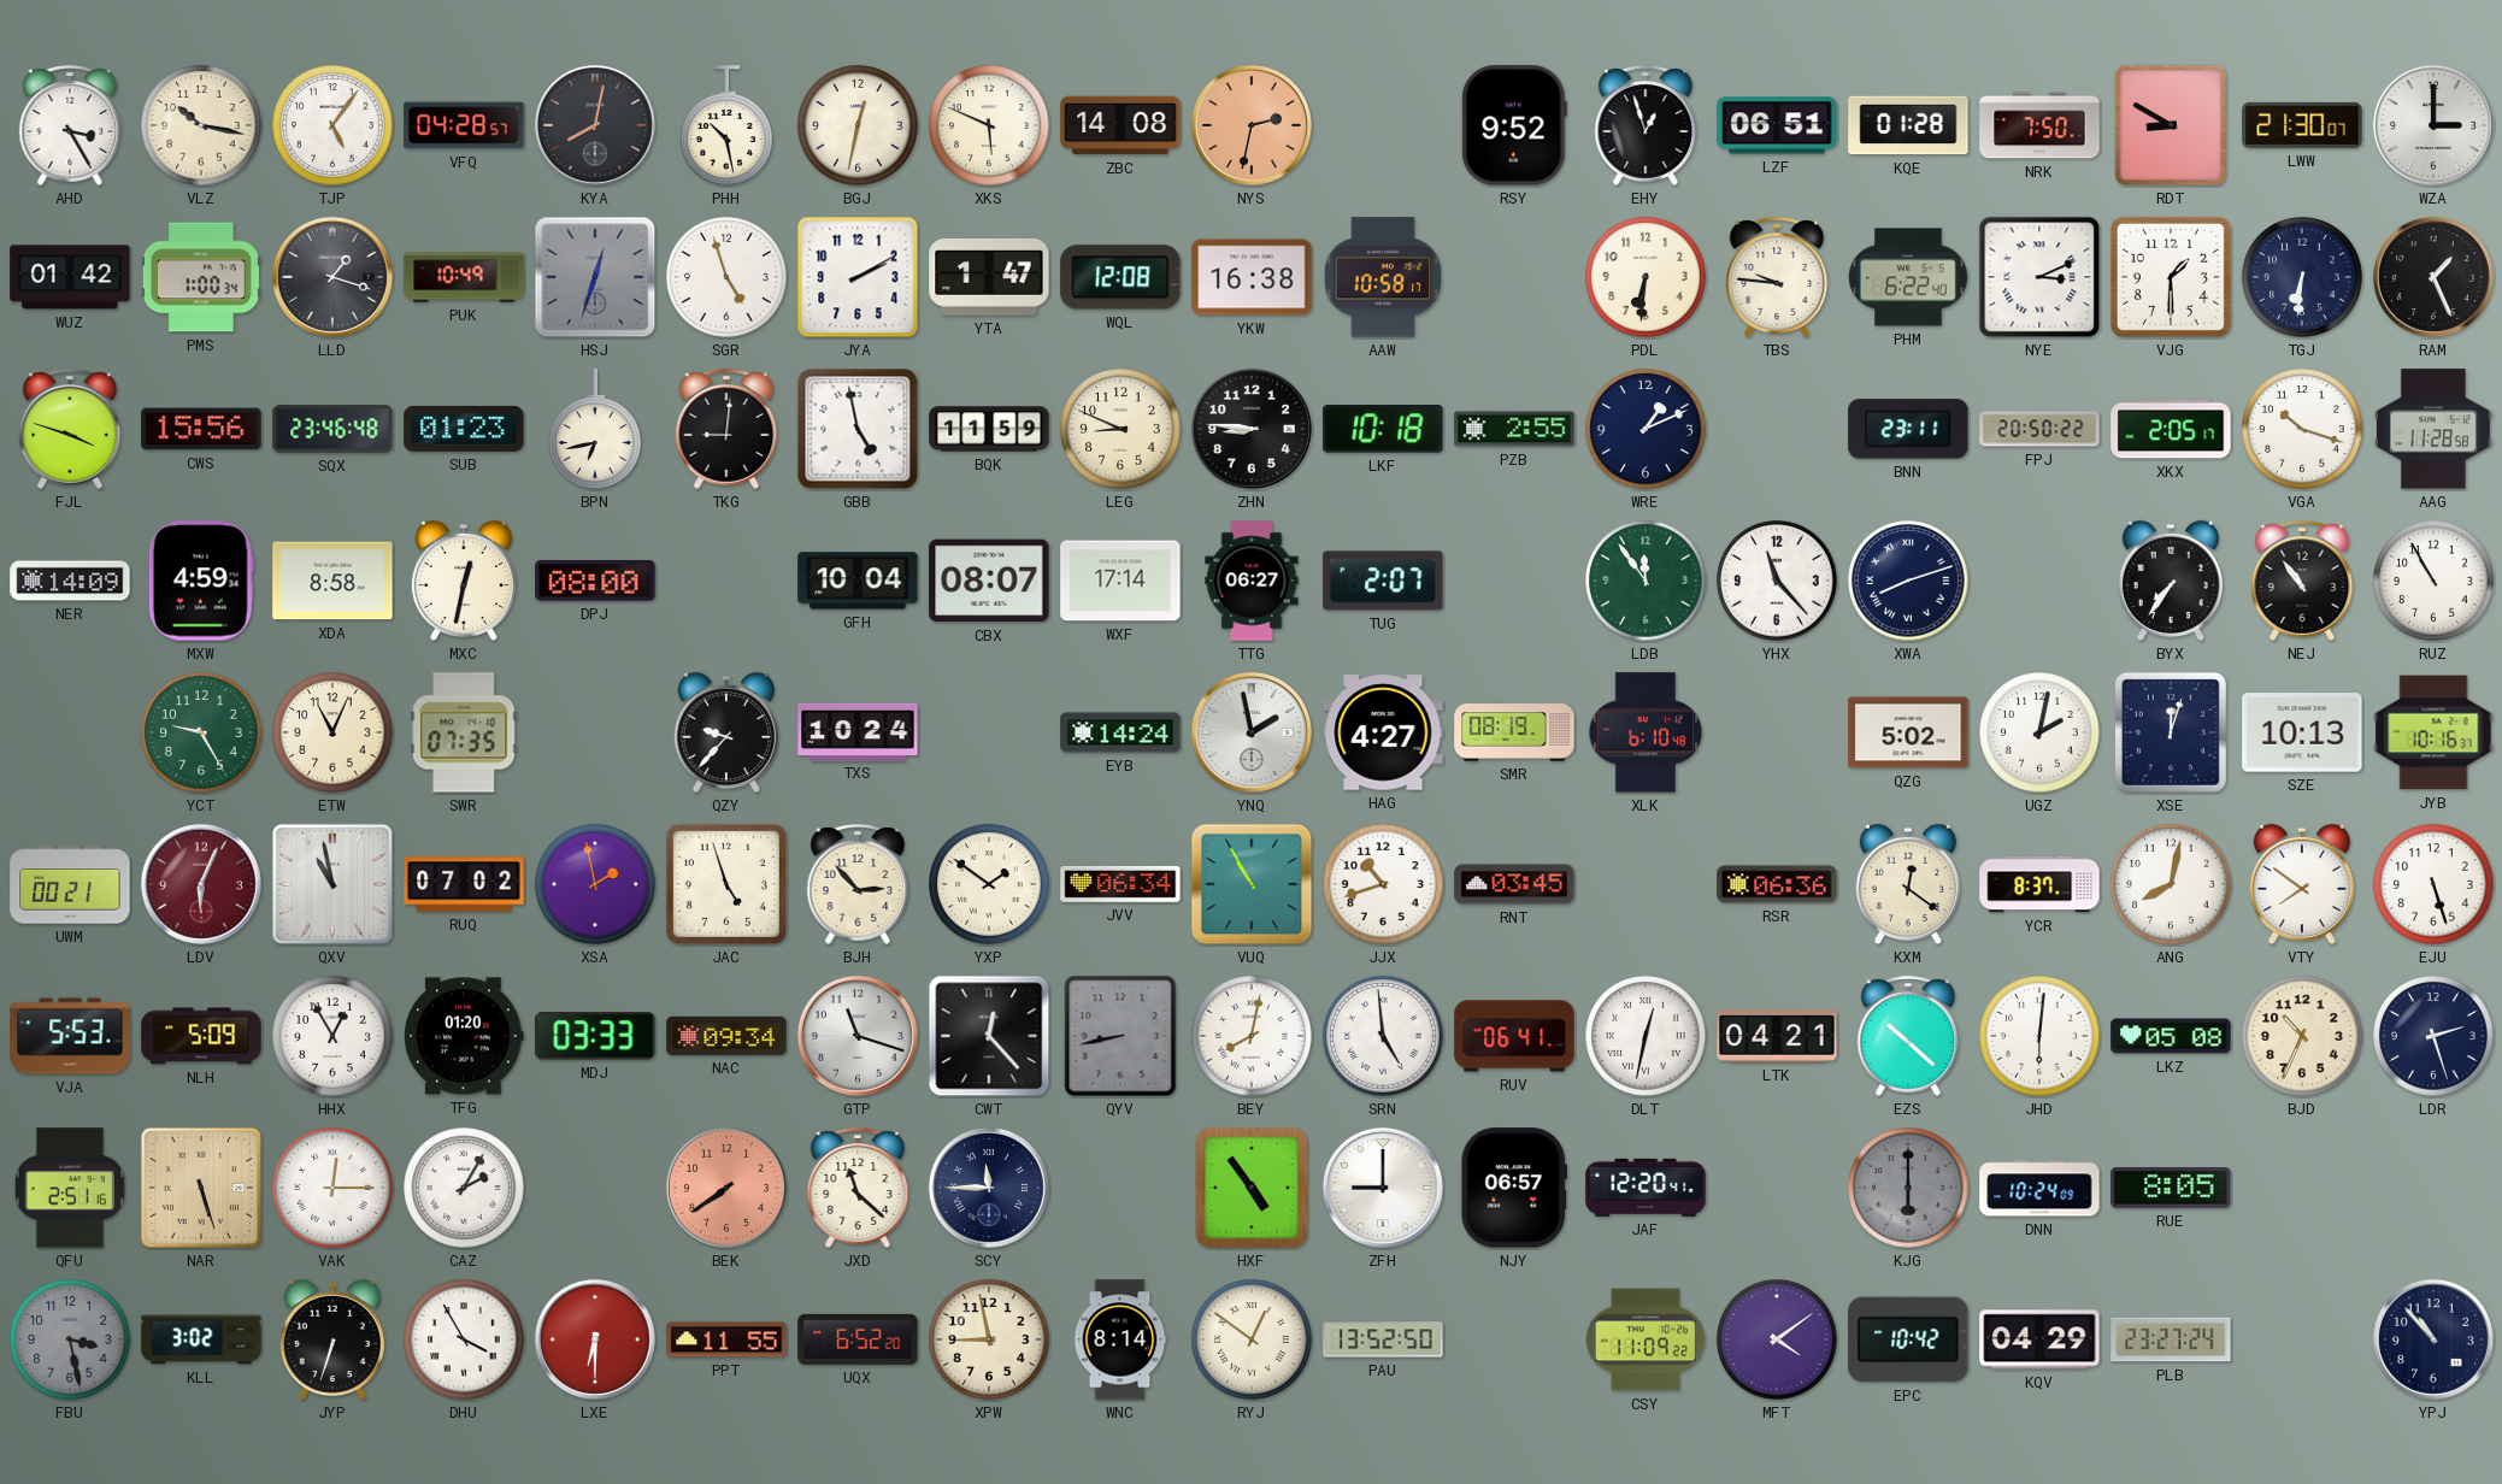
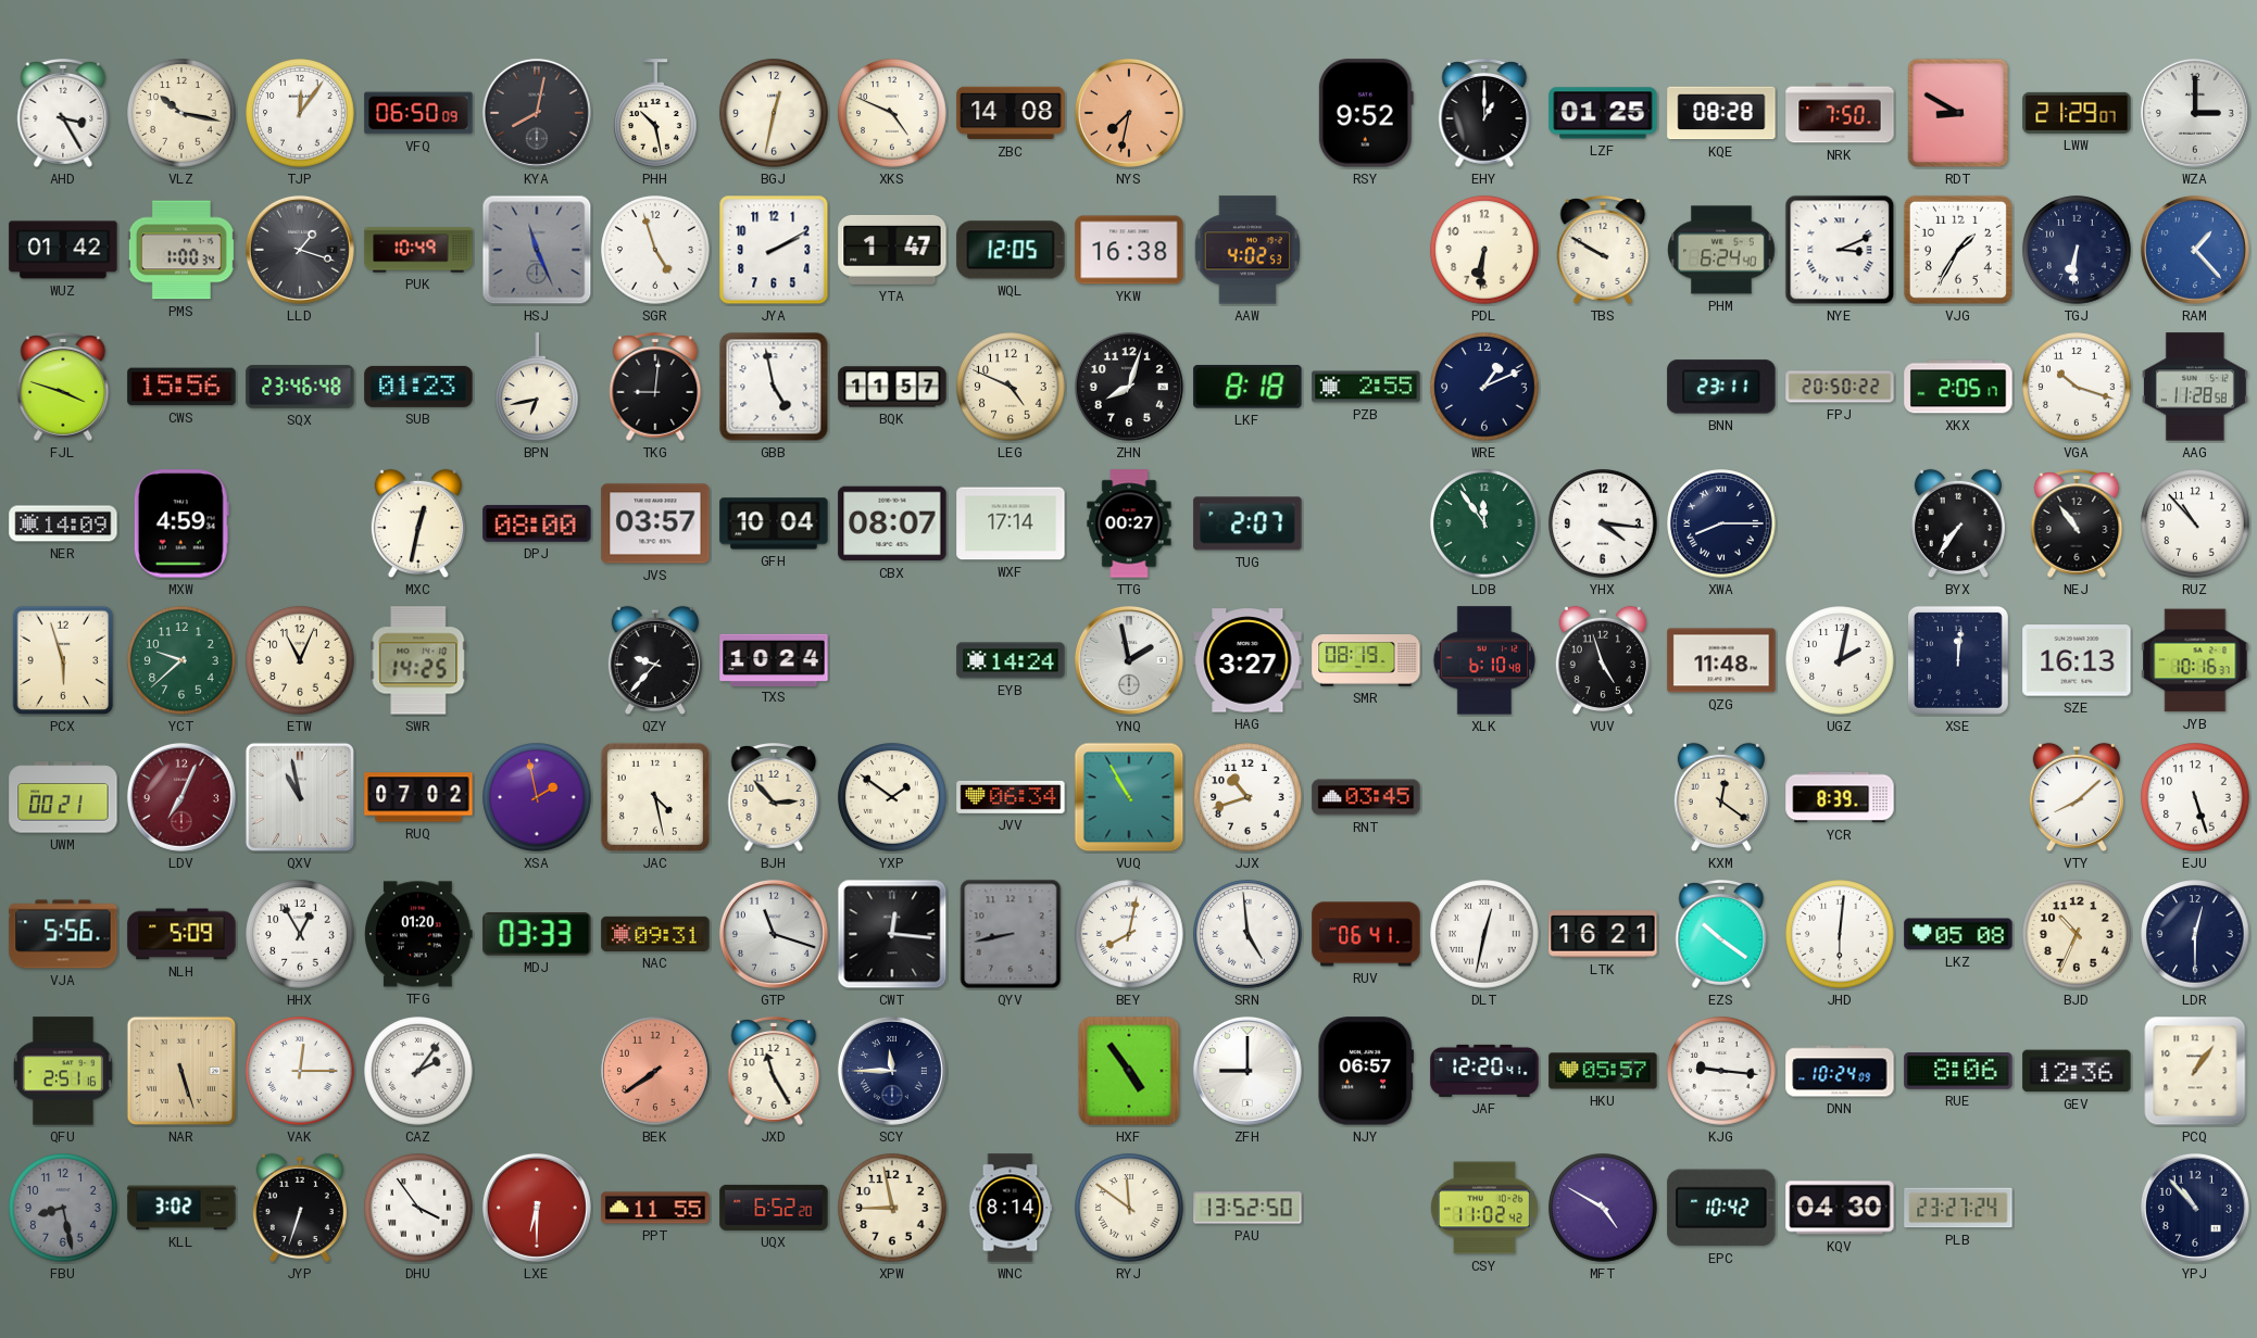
TJP: 5:06 -> 12:06 (300, 113)
VFQ: 04:28 -> 06:50 (418, 113)
XKS: 5:49 -> 4:49 (892, 113)
NYS: 2:32 -> 7:32 (1129, 113)
EHY: 12:57 -> 1:00 (1484, 113)
LZF: 06:51 -> 01:25 (1603, 113)
KQE: 01:28 -> 08:28 (1721, 113)
LWW: 21:30 -> 21:29 (2077, 113)
HSJ: 12:33 -> 11:26 (537, 250)
WQL: 12:08 -> 12:05 (1011, 250)
AAW: 10:58 -> 4:02 (1247, 250)
TBS: 9:46 -> 9:50 (1603, 250)
PHM: 6:22 -> 6:24 (1721, 250)
VJG: 1:30 -> 1:35 (1958, 250)
RAM: 1:26 -> 1:23 (2195, 250)
RAM dial: black -> blue (2195, 250)
BQK: 11:59 -> 11:57 (892, 387)
LEG: 8:49 -> 4:49 (1011, 387)
ZHN: 8:46 -> 8:03 (1129, 387)
LKF: 10:18 -> 8:18 (1247, 387)
XDA: 8:58 -> none (332, 581)
JVS: none -> 03:57 (655, 523)
TTG: 06:27 -> 00:27 (1129, 523)
YHX: 11:23 -> 4:16 (1603, 523)
XWA: 8:12 -> 8:15 (1721, 523)
RUZ: 10:55 -> 10:53 (2195, 523)
PCX: none -> 5:57 (63, 660)
YCT: 9:25 -> 9:38 (181, 660)
SWR: 07:35 -> 14:25 (418, 660)
HAG: 4:27 -> 3:27 (1247, 660)
VUV: none -> 4:57 (1603, 660)
QZG: 5:02 -> 11:48 (1721, 660)
XSE: 12:03 -> 12:01 (1958, 660)
SZE: 10:13 -> 16:13 (2077, 660)
LDV: 6:04 -> 7:04 (181, 797)
JAC: 4:57 -> 4:28 (655, 797)
RSR: 06:36 -> none (1777, 884)
YCR: 8:37 -> 8:39 (1840, 797)
ANG: 8:02 -> none (2171, 884)
VTY: 7:51 -> 8:08 (2077, 797)
VJA: 5:53 -> 5:56 (63, 934)
NAC: 09:34 -> 09:31 (655, 934)
CWT: 12:23 -> 12:16 (892, 934)
LTK: 04:21 -> 16:21 (1603, 934)
EZS: 10:22 -> 10:21 (1721, 934)
LDR: 2:27 -> 12:30 (2195, 934)
CAZ: 2:05 -> 2:06 (418, 1071)
JXD: 11:22 -> 11:25 (774, 1071)
HKU: none -> 05:57 (1603, 1071)
KJG: 6:00 -> 9:16 (1721, 1071)
KJG dial: grey -> white (1721, 1071)
RUE: 8:05 -> 8:06 (1958, 1072)
GEV: none -> 12:36 (2077, 1071)
PCQ: none -> 1:06 (2195, 1071)
FBU: 3:28 -> 8:28 (63, 1208)
DHU: 3:55 -> 3:54 (418, 1208)
RYJ: 12:51 -> 11:51 (1129, 1208)
CSY: 11:09 -> 11:02 (1485, 1208)
MFT: 4:09 -> 4:50 (1603, 1208)
KQV: 04:29 -> 04:30 (1840, 1208)
